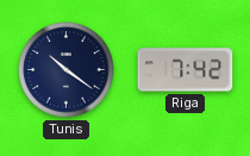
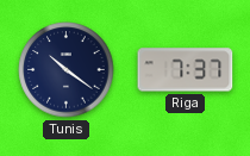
Riga: 7:42 -> 7:37 (186, 70)
